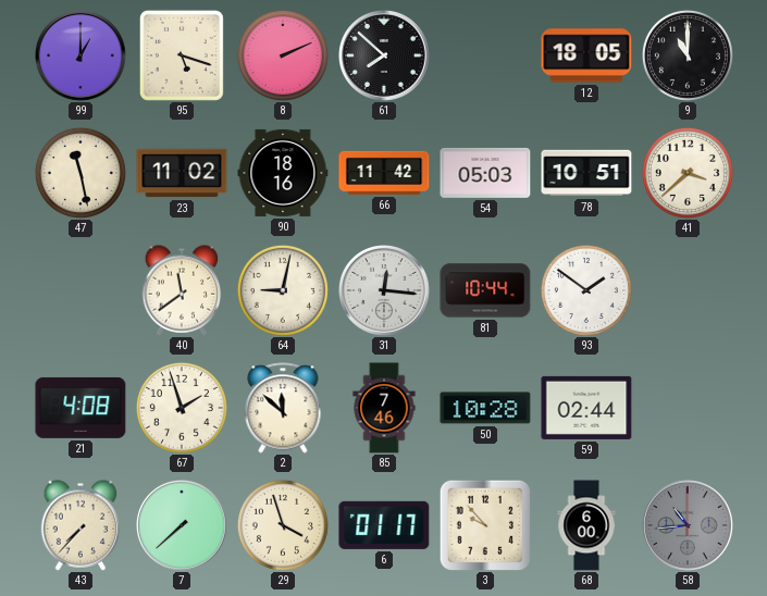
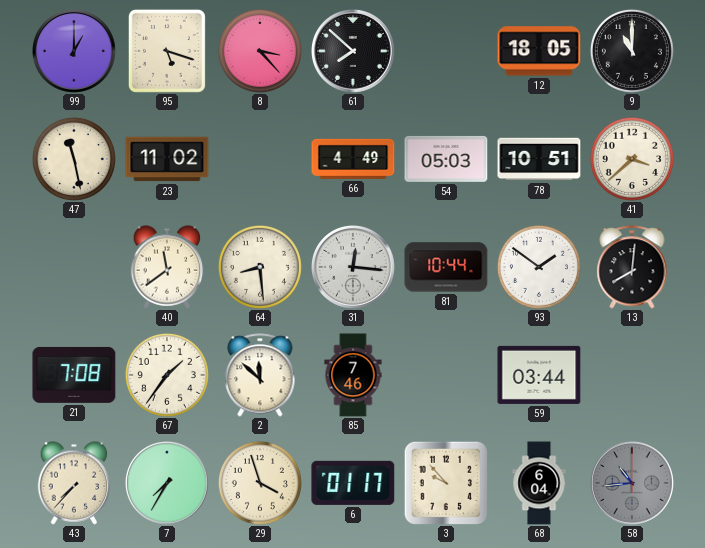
8: 2:11 -> 3:23 (260, 51)
90: 18:16 -> none (283, 173)
66: 11:42 -> 4:49 (353, 159)
64: 9:02 -> 8:29 (260, 267)
13: none -> 8:01 (632, 267)
21: 4:08 -> 7:08 (74, 375)
67: 1:57 -> 1:36 (167, 375)
50: 10:28 -> none (485, 408)
59: 02:44 -> 03:44 (539, 375)
7: 7:38 -> 7:35 (168, 484)
68: 6:00 -> 6:04 (539, 483)
